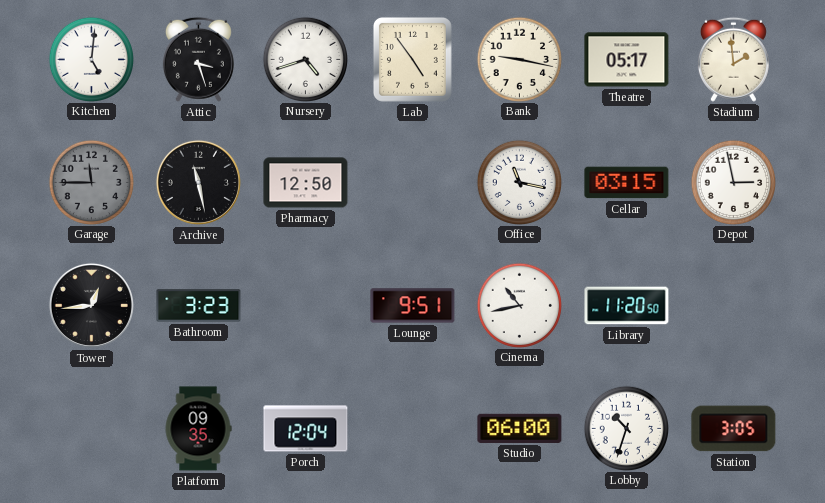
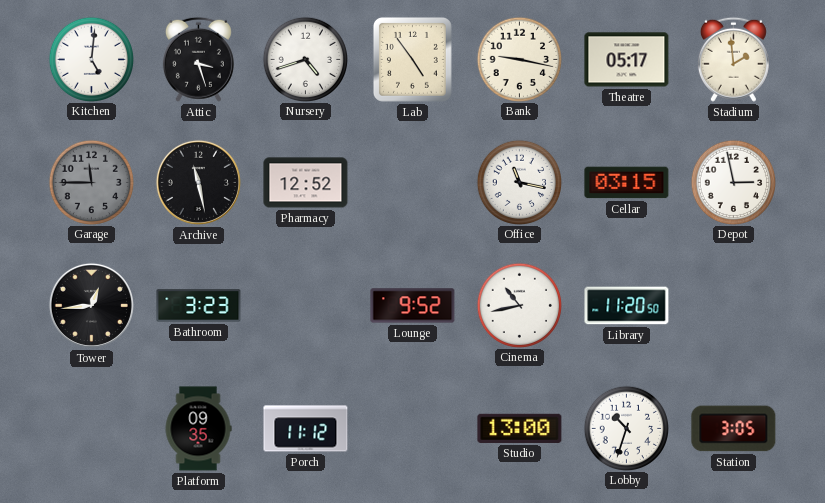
Pharmacy: 12:50 -> 12:52 (306, 183)
Lounge: 9:51 -> 9:52 (413, 306)
Porch: 12:04 -> 11:12 (306, 429)
Studio: 06:00 -> 13:00 (520, 428)
